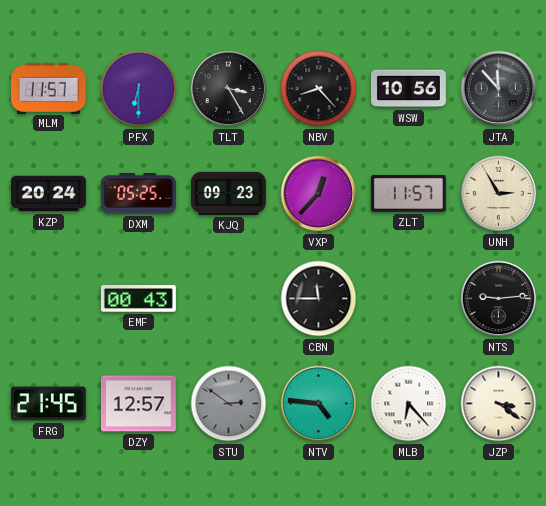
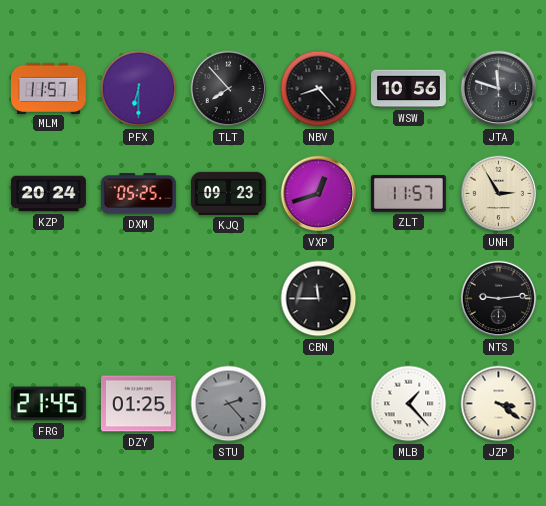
TLT: 3:25 -> 7:53 (229, 89)
JTA: 11:53 -> 11:48 (499, 89)
VXP: 12:37 -> 12:42 (319, 194)
EMF: 00:43 -> none (138, 299)
DZY: 12:57 -> 01:25 (138, 404)
STU: 2:51 -> 2:23 (229, 404)
NTV: 4:46 -> none (319, 404)
MLB: 6:23 -> 1:23 (409, 404)
